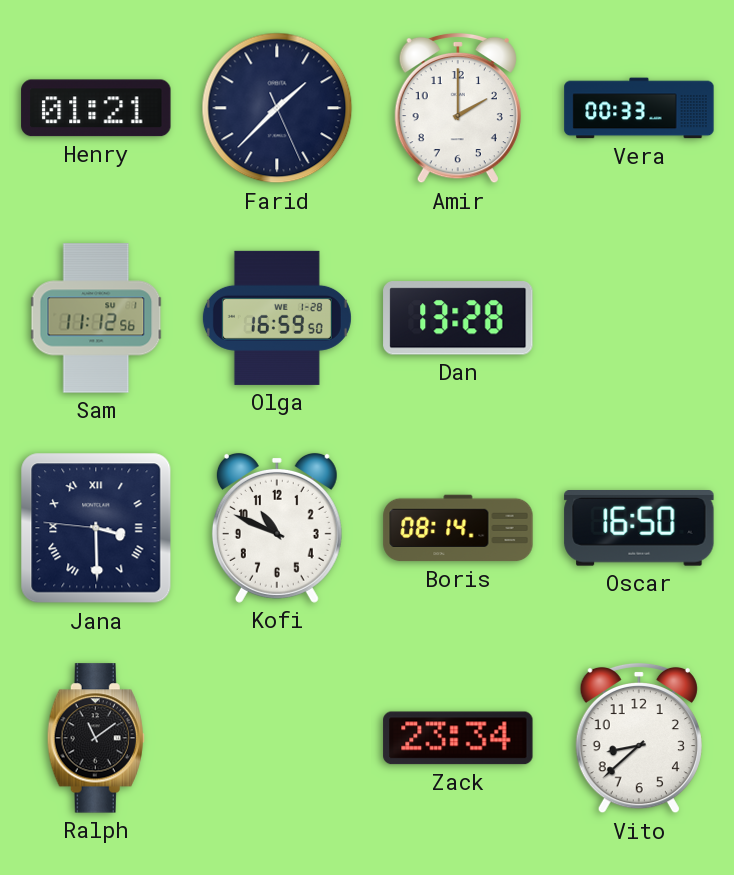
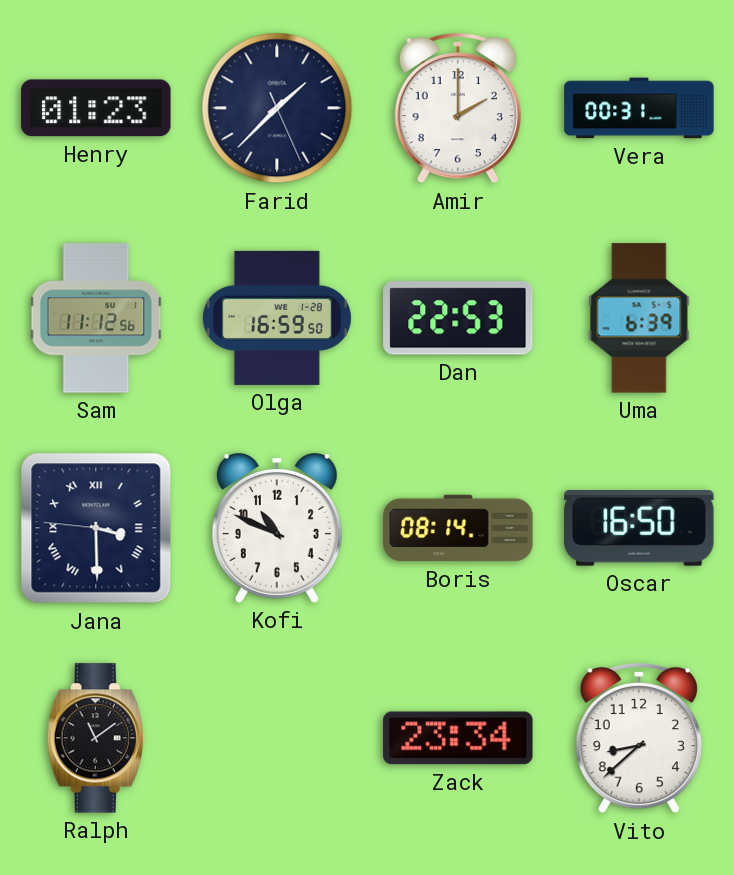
Henry: 01:21 -> 01:23 (96, 108)
Vera: 00:33 -> 00:31 (639, 108)
Dan: 13:28 -> 22:53 (458, 318)
Uma: none -> 6:39 (639, 318)
